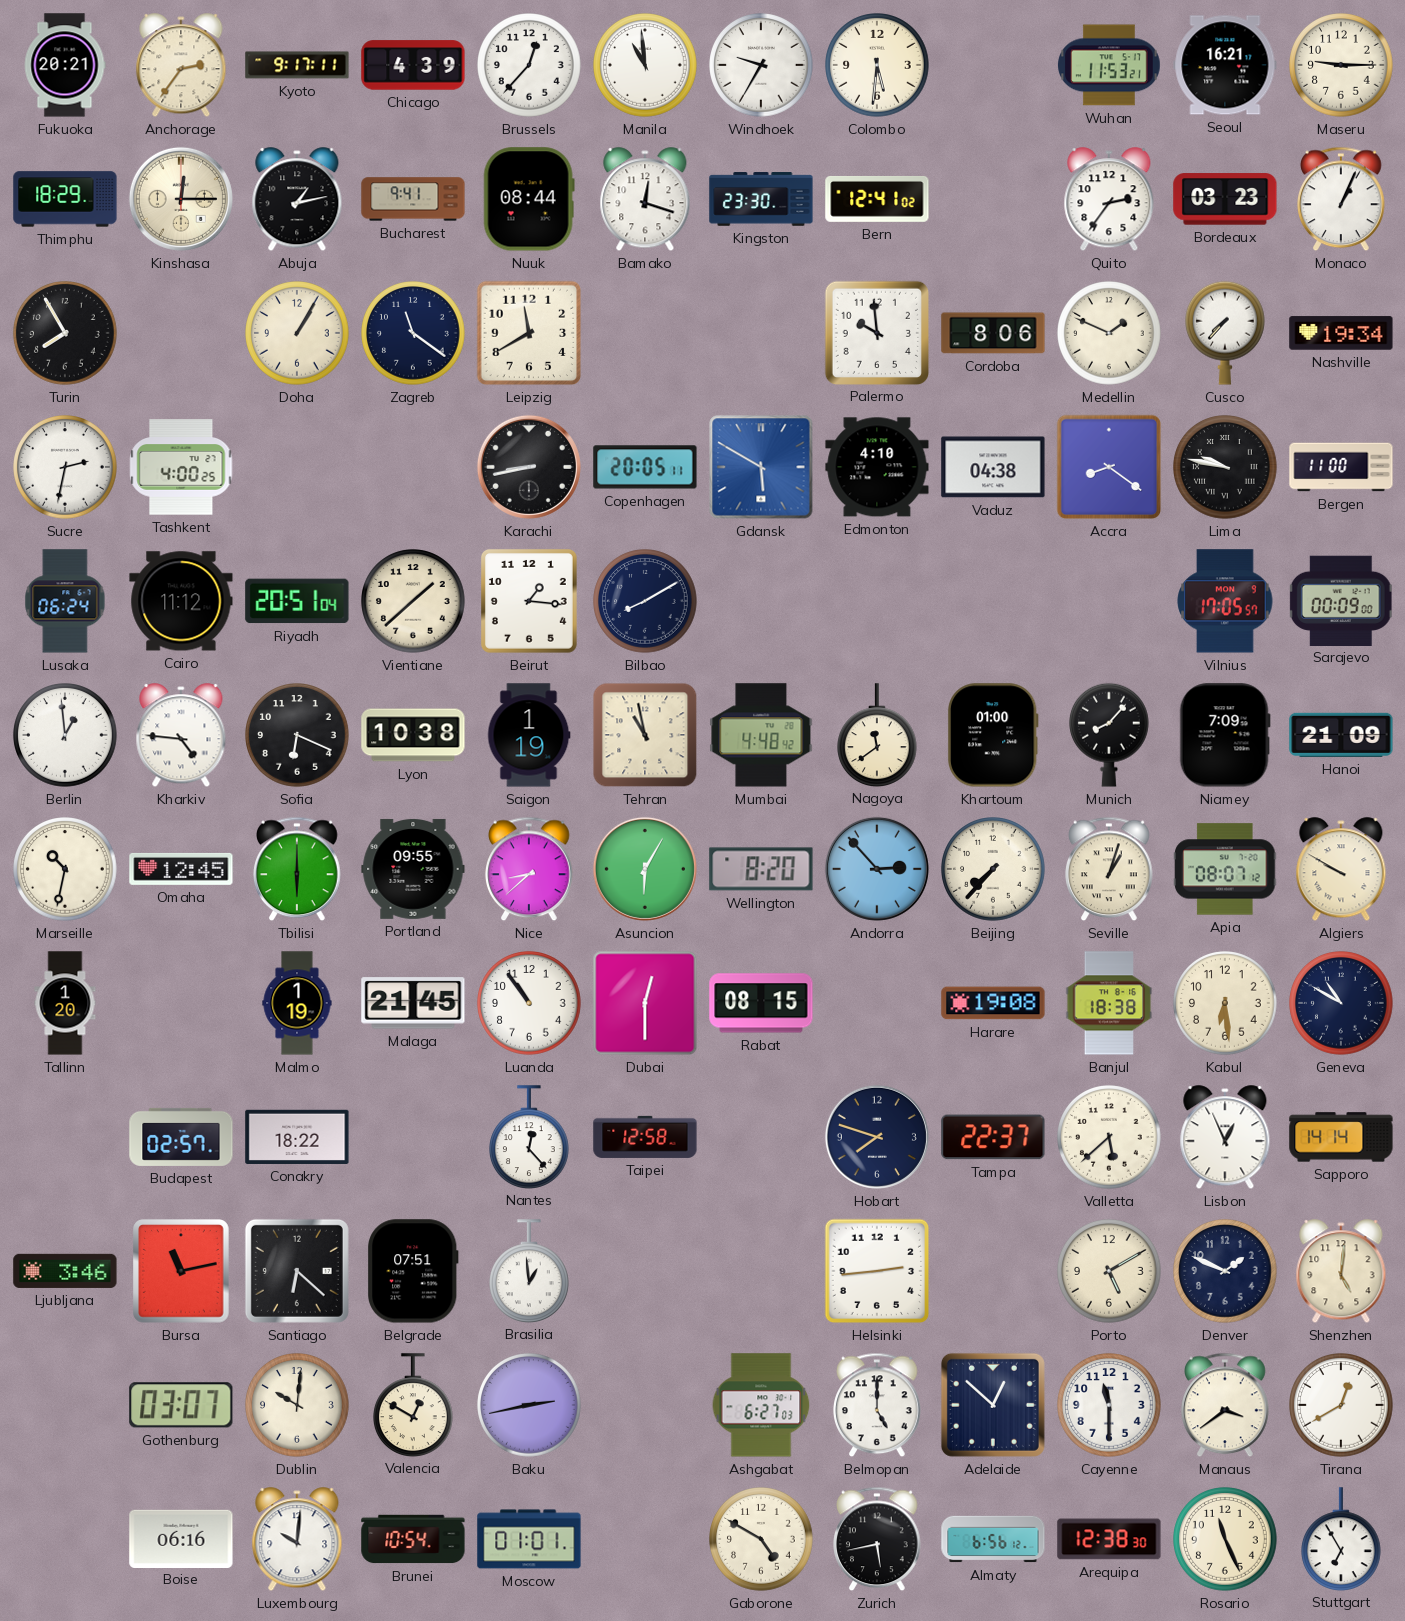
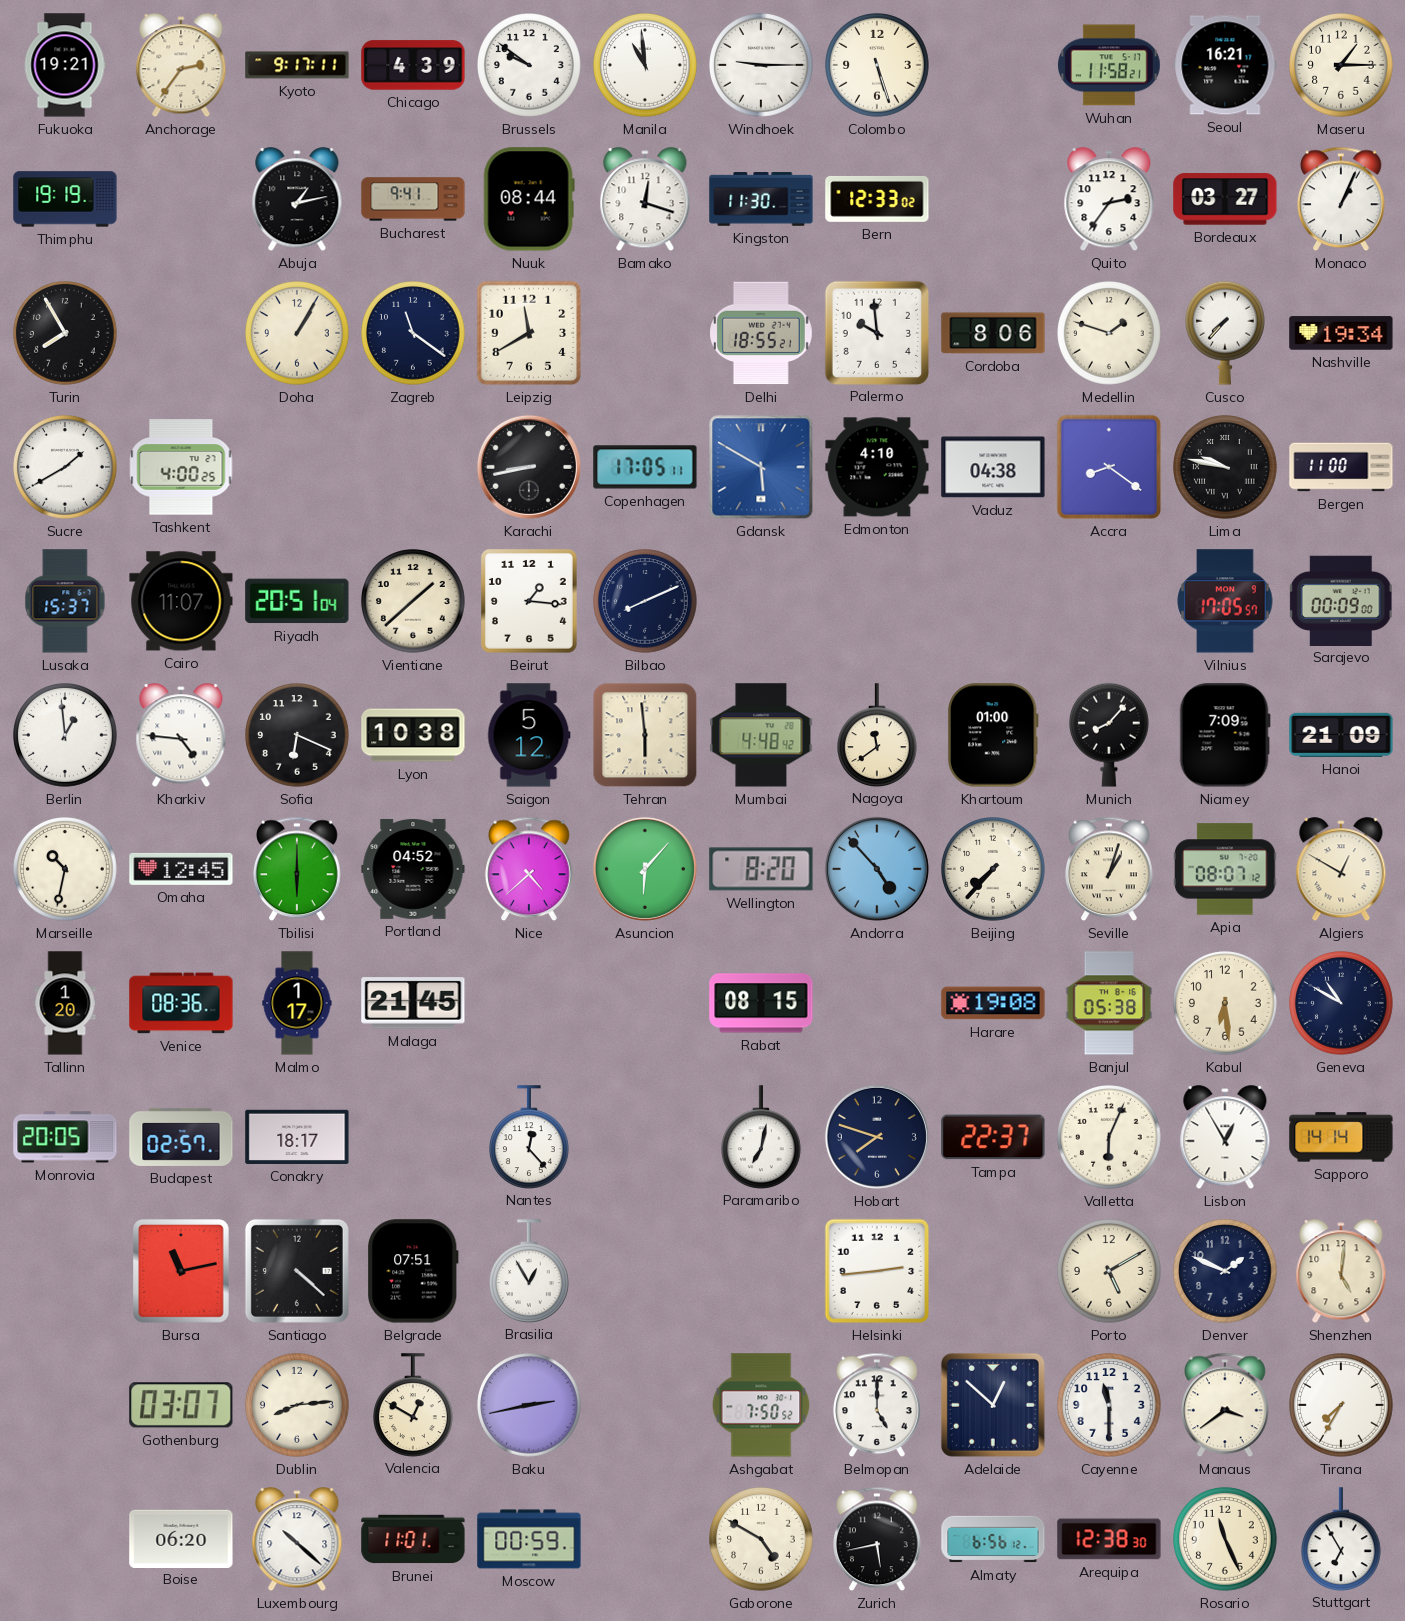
Fukuoka: 20:21 -> 19:21 (65, 65)
Brussels: 12:37 -> 9:51 (529, 65)
Windhoek: 9:35 -> 9:15 (761, 65)
Colombo: 5:31 -> 5:27 (877, 65)
Wuhan: 11:53 -> 11:58 (1110, 65)
Maseru: 9:15 -> 1:15 (1341, 65)
Thimphu: 18:29 -> 19:19 (65, 199)
Kinshasa: 12:15 -> none (181, 199)
Kingston: 23:30 -> 11:30 (761, 199)
Bern: 12:41 -> 12:33 (877, 199)
Bordeaux: 03:23 -> 03:27 (1225, 199)
Delhi: none -> 18:55 (762, 333)
Medellin: 1:49 -> 1:48 (1109, 333)
Sucre: 2:32 -> 1:40 (65, 467)
Copenhagen: 20:05 -> 17:05 (645, 467)
Lusaka: 06:24 -> 15:37 (65, 601)
Cairo: 11:12 -> 11:07 (181, 601)
Bilbao: 8:10 -> 8:11 (645, 601)
Saigon: 1:19 -> 5:12 (529, 735)
Tehran: 10:58 -> 5:59 (645, 735)
Portland: 09:55 -> 04:52 (413, 869)
Nice: 8:38 -> 4:38 (529, 869)
Asuncion: 6:05 -> 6:07 (645, 869)
Andorra: 2:53 -> 4:53 (877, 869)
Algiers: 9:50 -> 12:50 (1341, 870)
Venice: none -> 08:36 (181, 1003)
Malmo: 1:19 -> 1:17 (297, 1003)
Luanda: 10:54 -> none (529, 1003)
Dubai: 12:30 -> none (645, 1003)
Banjul: 18:38 -> 05:38 (1109, 1003)
Monrovia: none -> 20:05 (65, 1137)
Conakry: 18:22 -> 18:17 (297, 1137)
Taipei: 12:58 -> none (645, 1137)
Paramaribo: none -> 7:02 (762, 1137)
Valletta: 5:38 -> 6:04 (1109, 1137)
Lisbon: 12:56 -> 12:55 (1225, 1138)
Ljubljana: 3:46 -> none (65, 1271)
Santiago: 6:22 -> 4:22 (297, 1271)
Brasilia: 12:59 -> 12:55 (530, 1271)
Dublin: 10:01 -> 8:14 (297, 1405)
Ashgabat: 6:27 -> 7:50 (761, 1405)
Tirana: 12:40 -> 7:35 (1341, 1405)
Boise: 06:16 -> 06:20 (181, 1538)
Luxembourg: 10:01 -> 10:22 (297, 1540)
Brunei: 10:54 -> 11:01 (413, 1539)
Moscow: 01:01 -> 00:59 (529, 1539)
